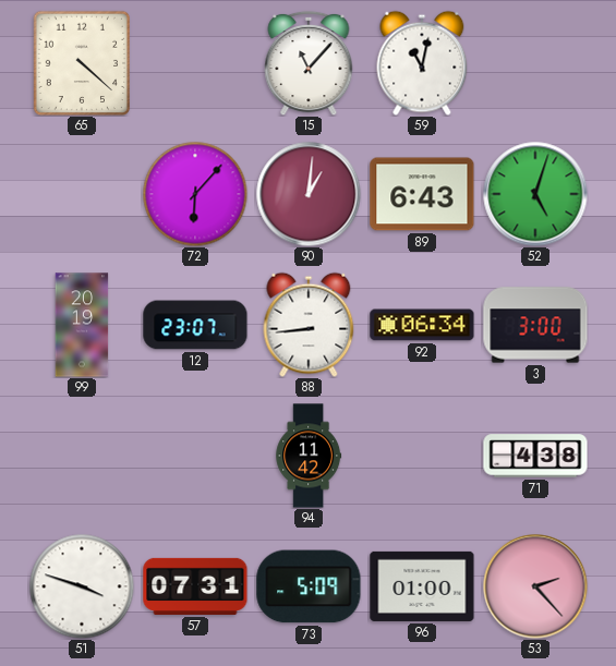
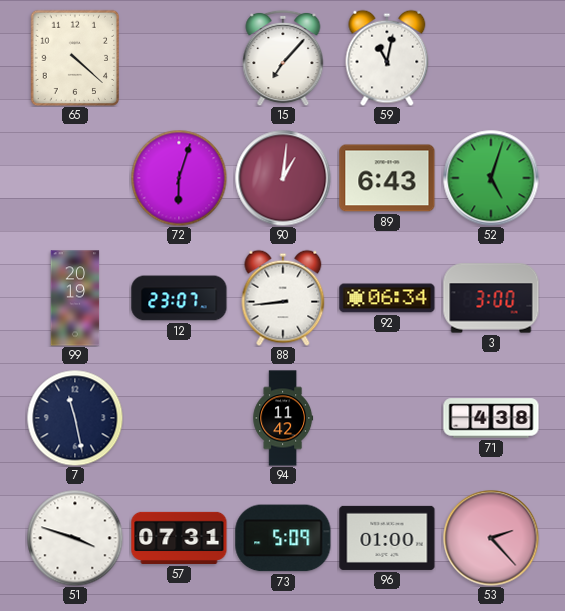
15: 11:07 -> 7:07 (283, 58)
72: 6:07 -> 6:03 (179, 178)
7: none -> 11:28 (75, 418)
